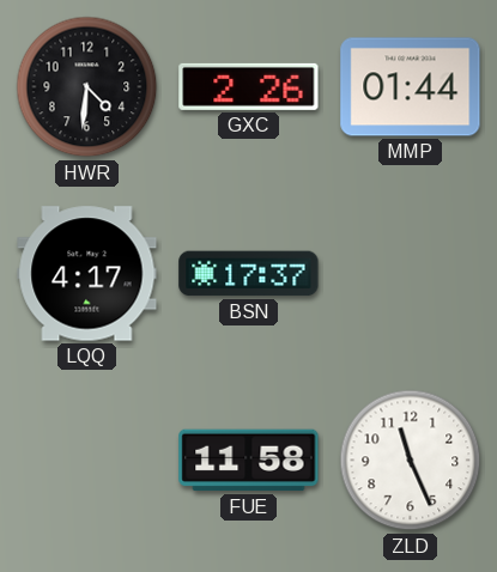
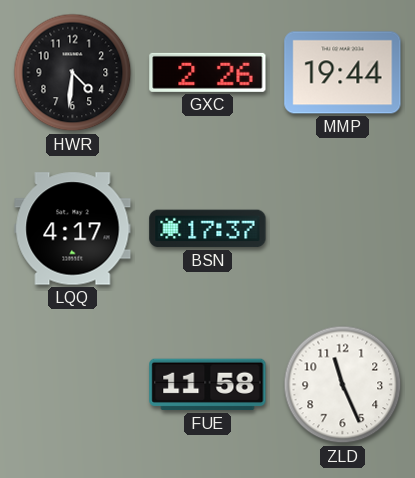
MMP: 01:44 -> 19:44 (343, 73)
